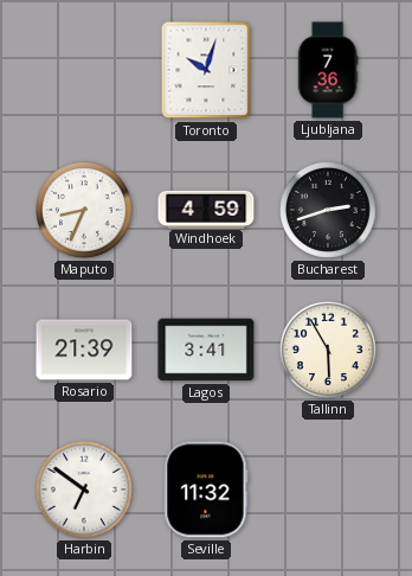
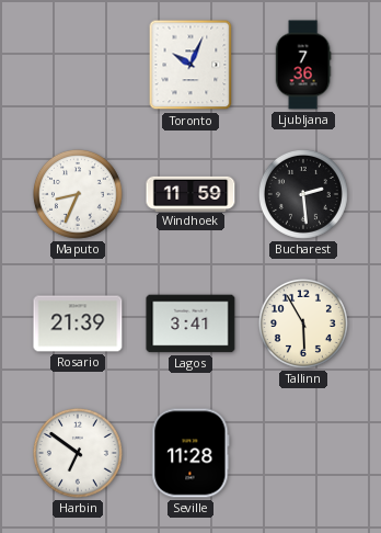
Toronto: 10:03 -> 10:04 (190, 65)
Windhoek: 4:59 -> 11:59 (190, 193)
Bucharest: 2:42 -> 2:29 (303, 194)
Seville: 11:32 -> 11:28 (190, 453)
